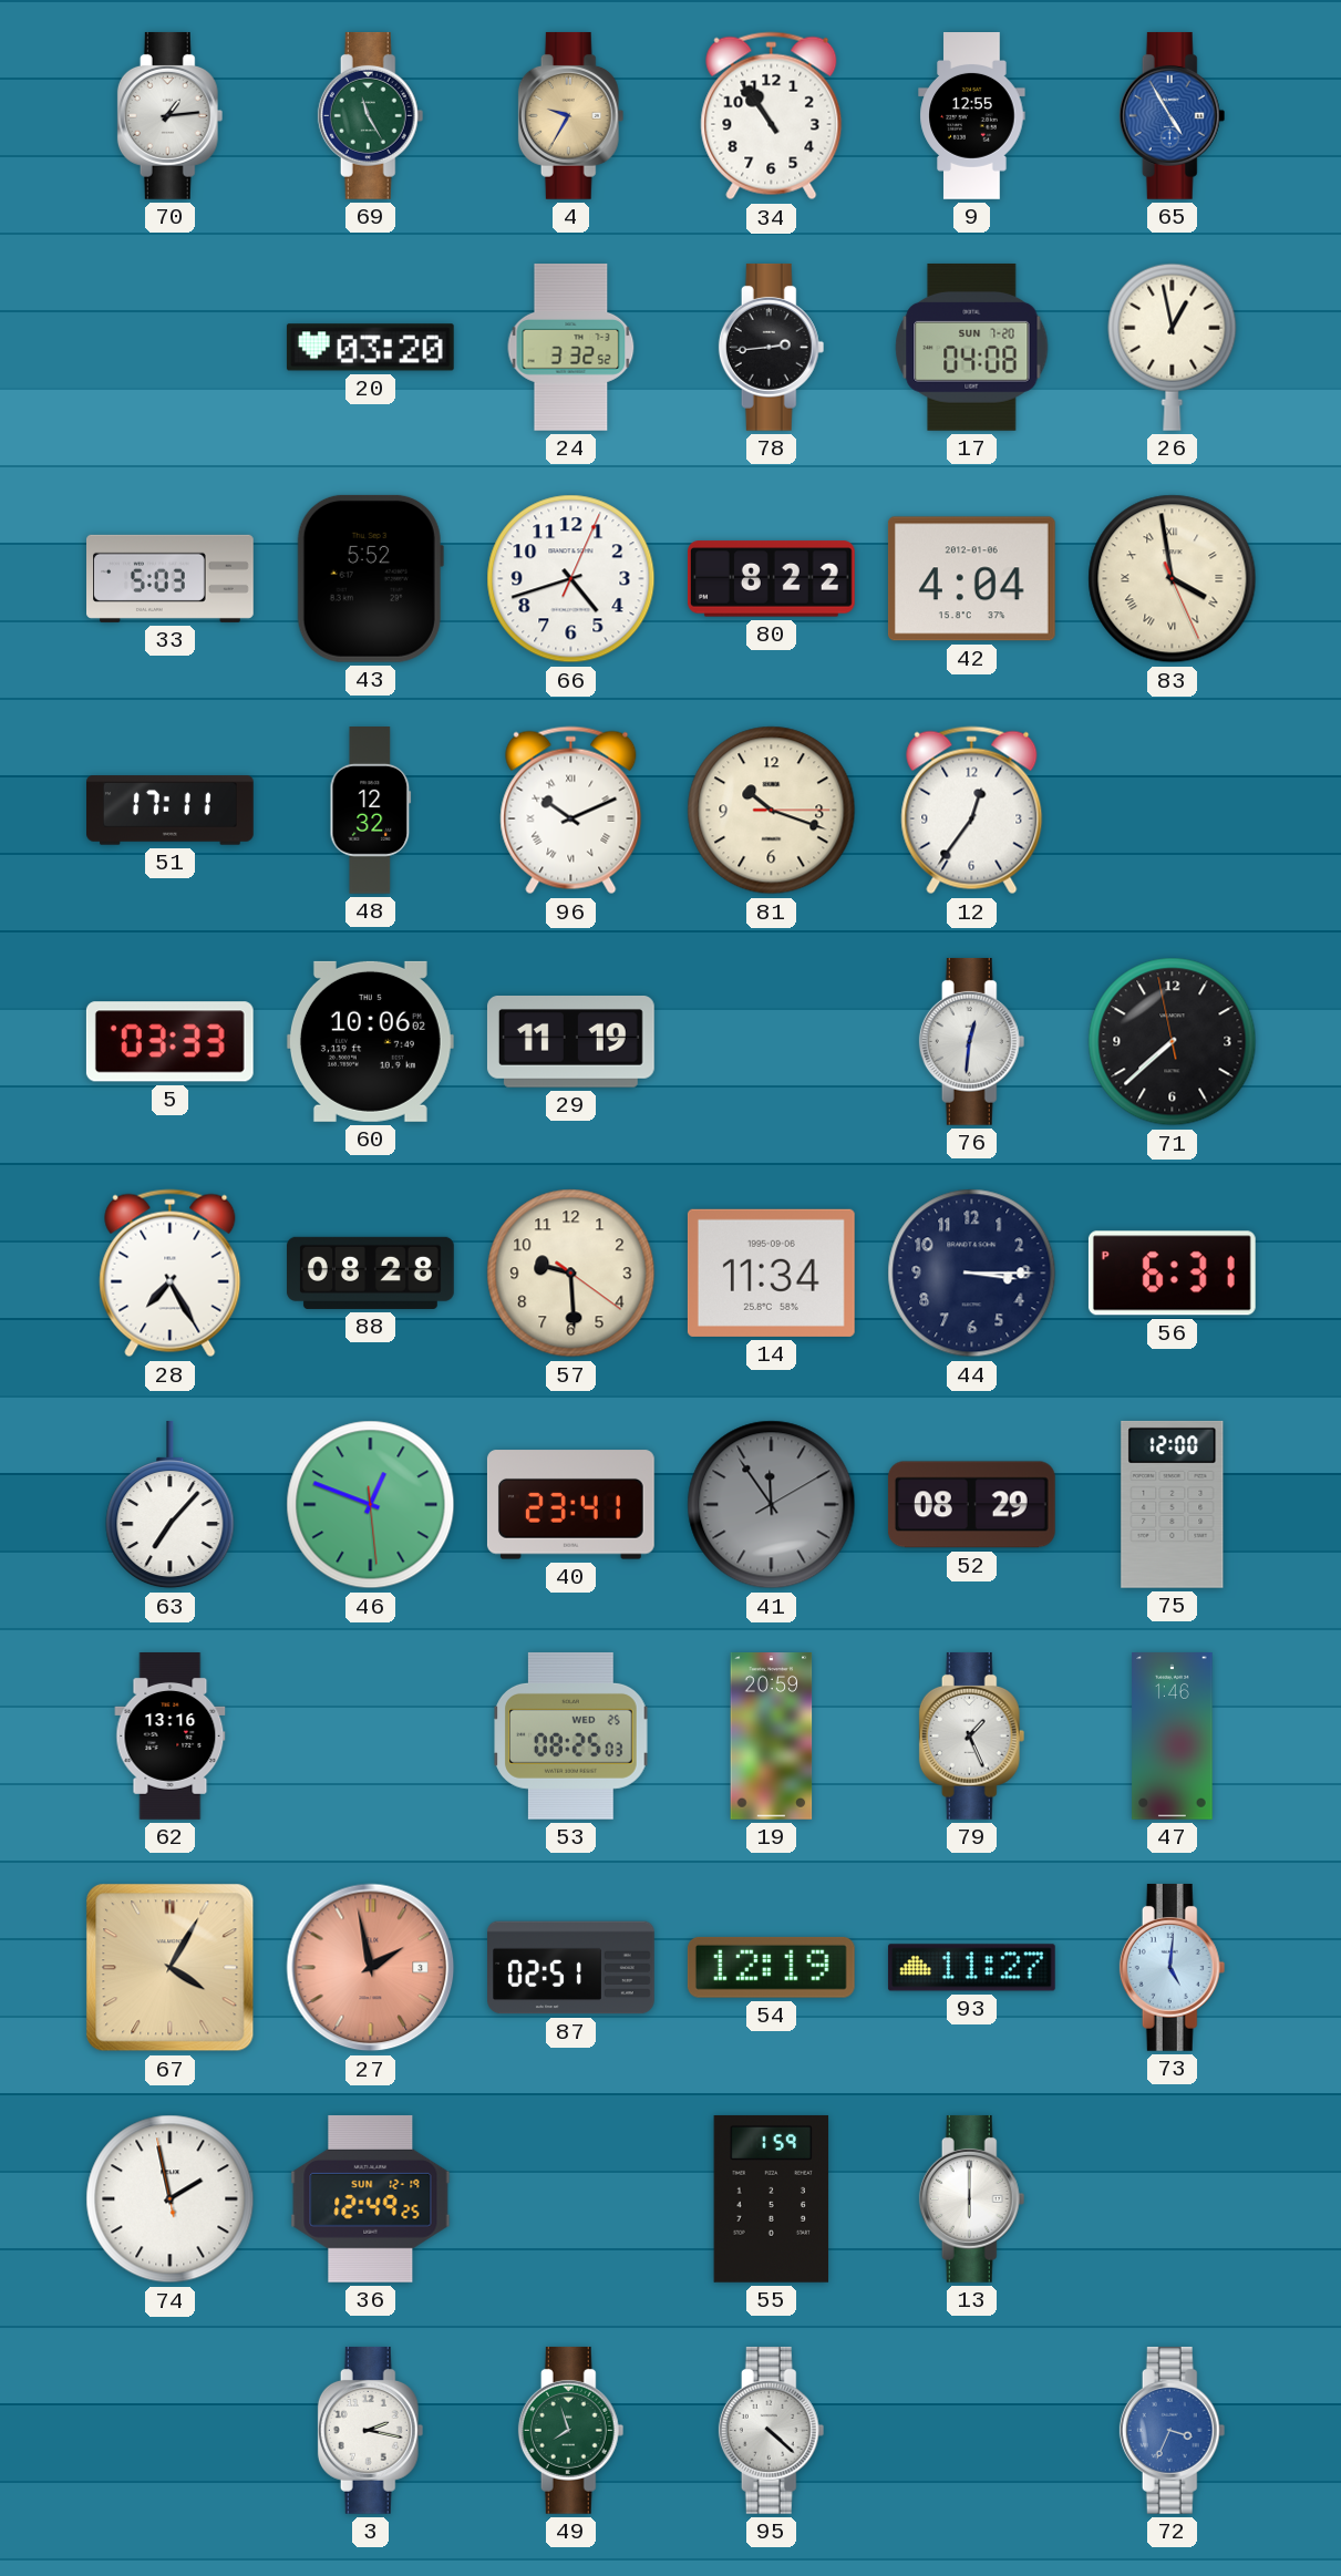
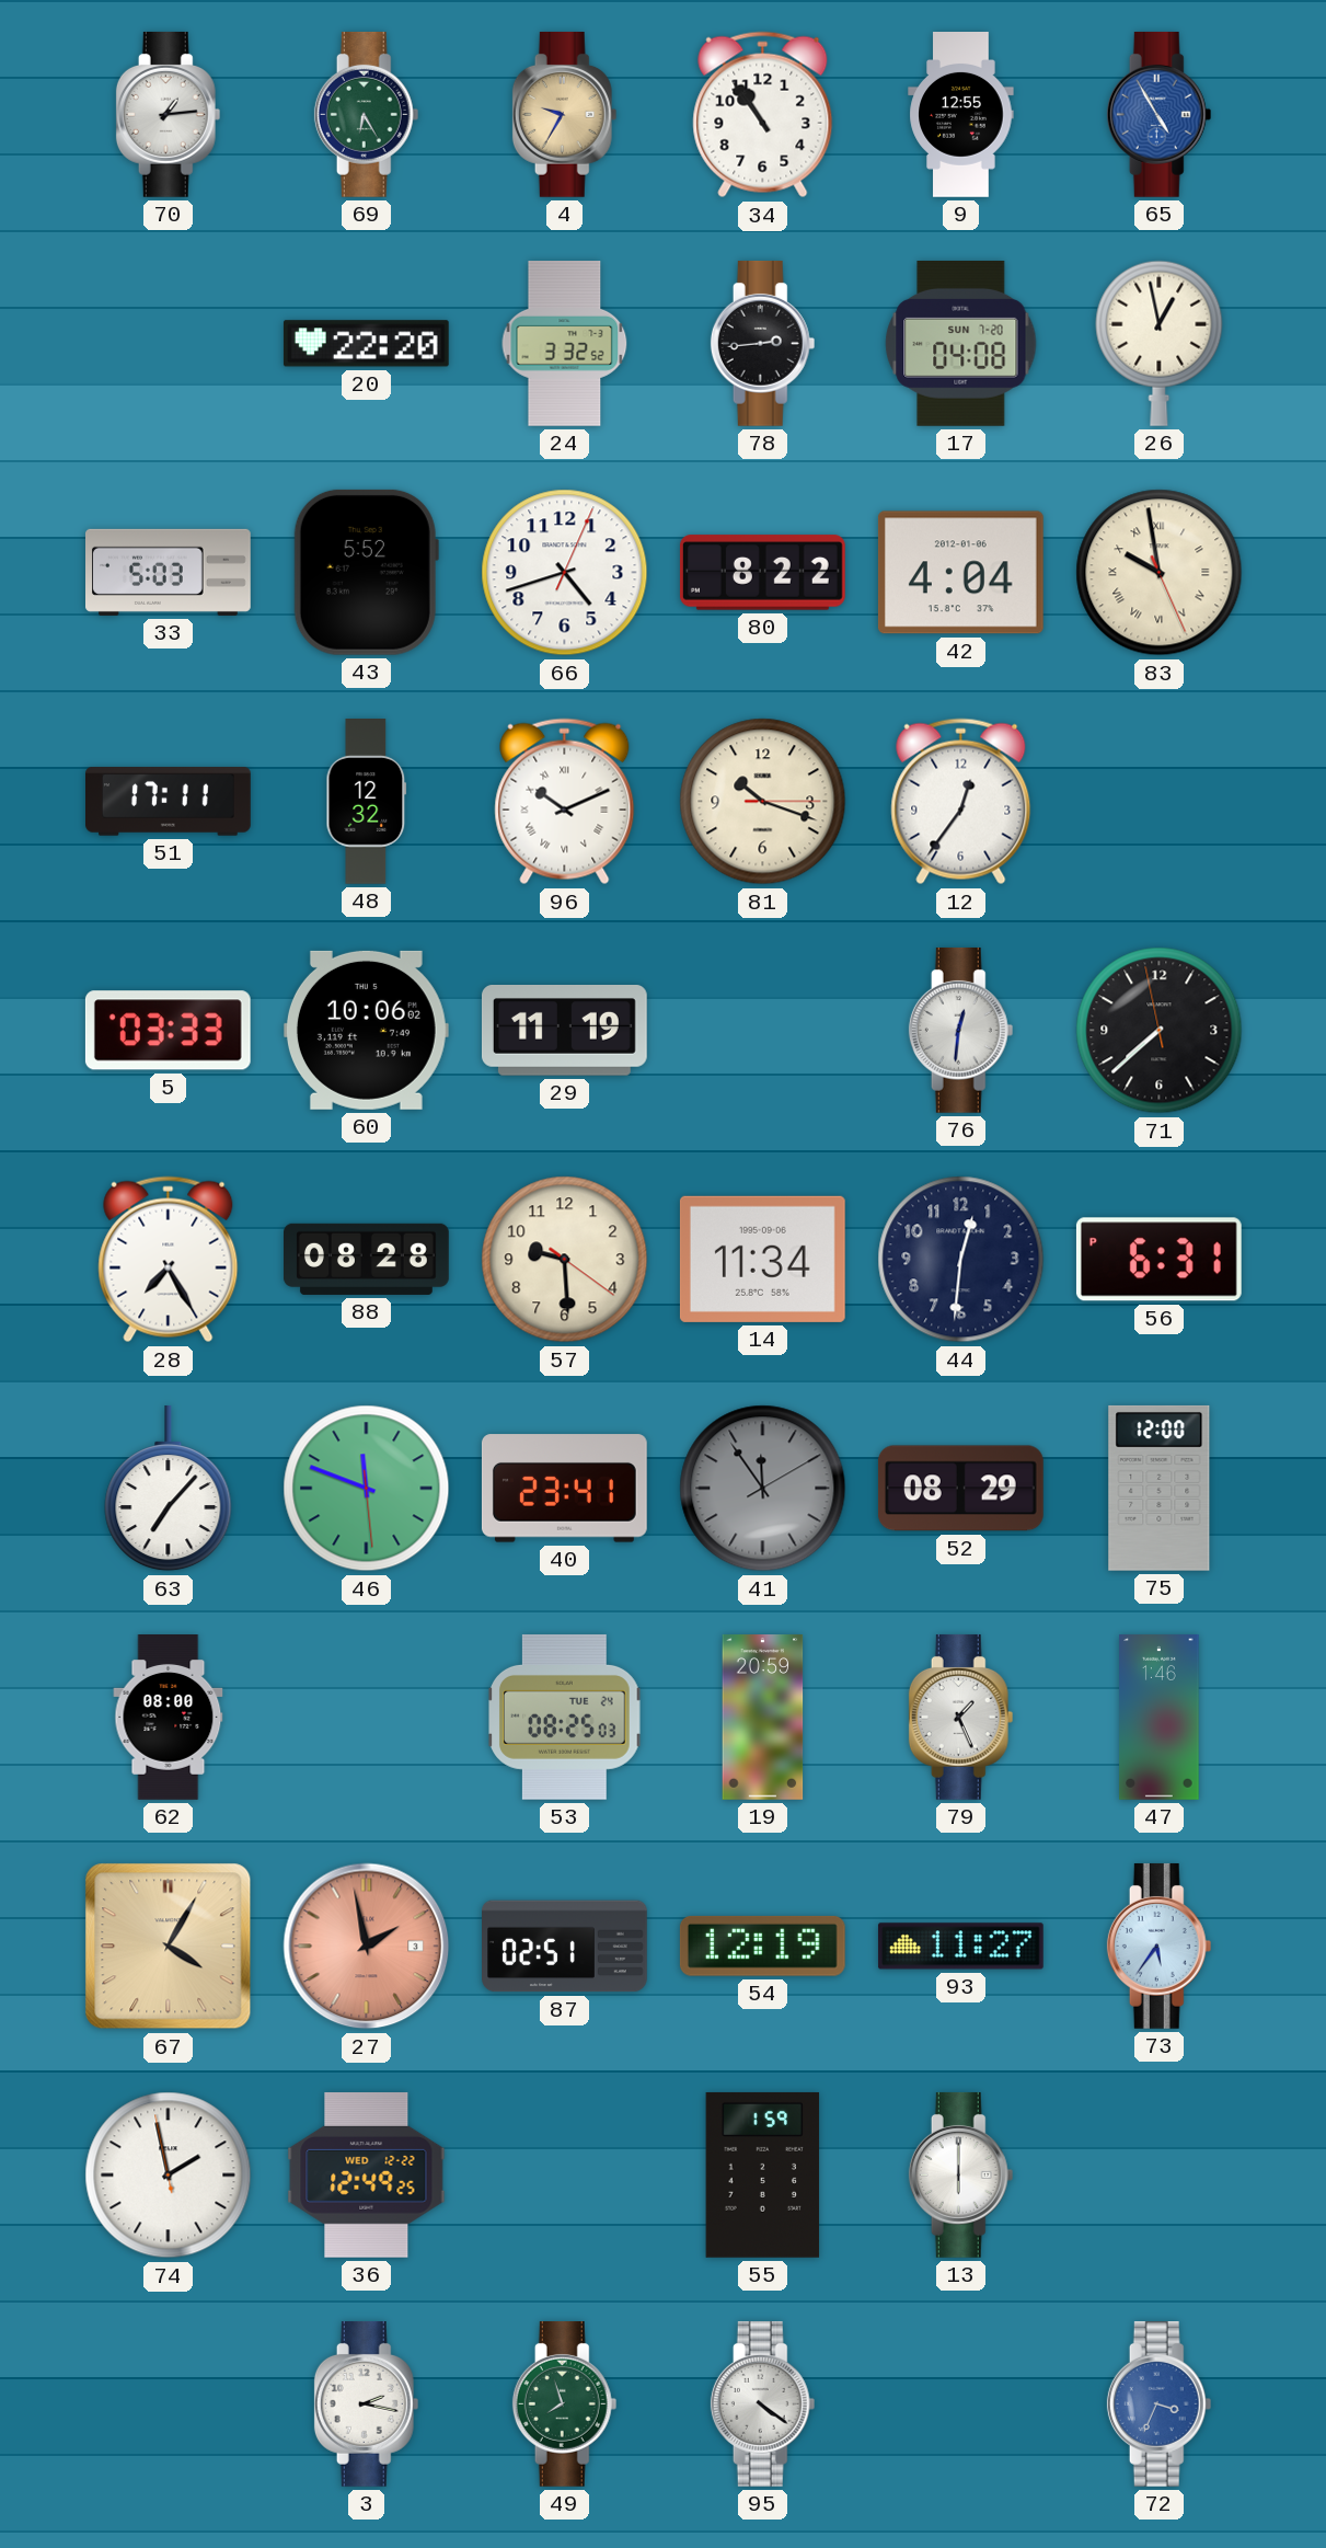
69: 11:25 -> 6:25 (367, 114)
20: 03:20 -> 22:20 (366, 344)
83: 3:58 -> 9:58 (1160, 573)
44: 3:15 -> 12:31 (961, 1260)
46: 12:48 -> 11:48 (367, 1489)
62: 13:16 -> 08:00 (169, 1718)
53 date: WED 25 -> TUE 24 (565, 1717)
73: 5:01 -> 5:36 (1160, 1946)
36 date: SUN 12-19 -> WED 12-22 (367, 2174)
95: 4:22 -> 4:21 (763, 2403)
